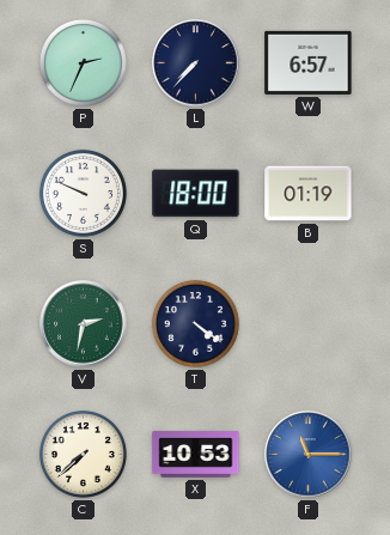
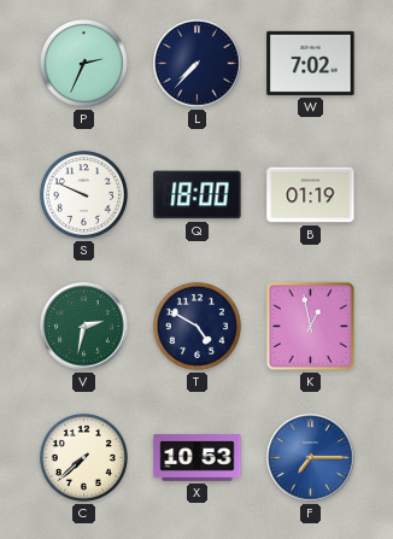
W: 6:57 -> 7:02 (311, 63)
T: 4:21 -> 4:50 (196, 326)
K: none -> 12:58 (310, 326)
F: 11:15 -> 7:15 (311, 458)
